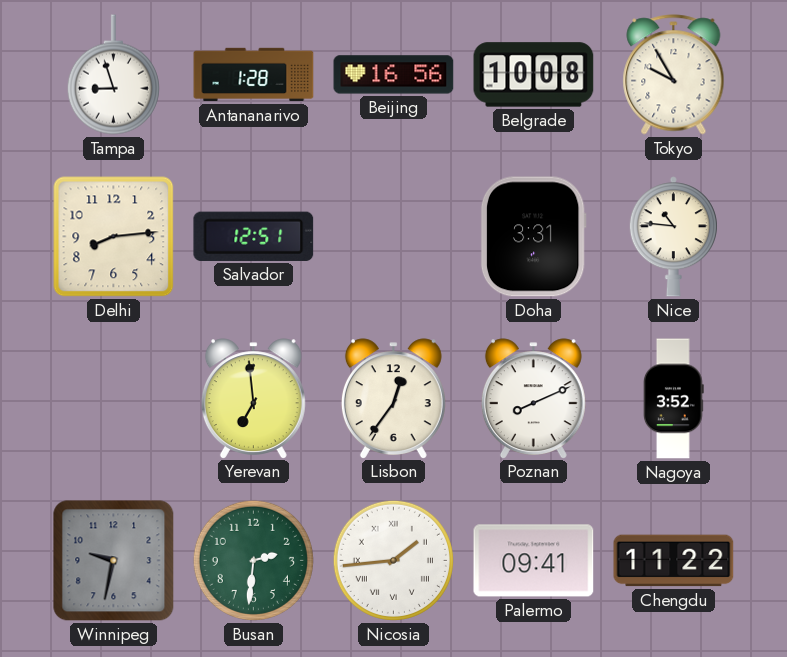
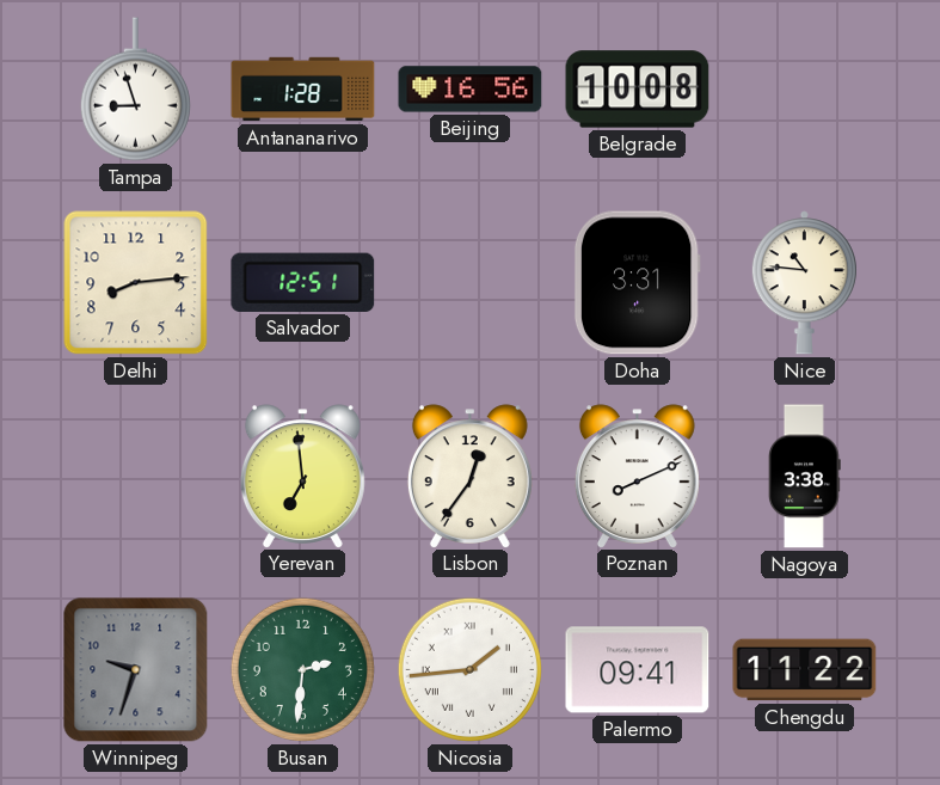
Tokyo: 9:55 -> none (674, 75)
Nagoya: 3:52 -> 3:38 (805, 477)
Winnipeg: 9:32 -> 9:33 (136, 670)
